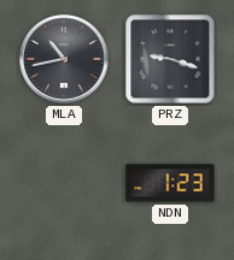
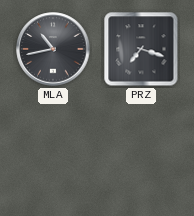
PRZ: 9:18 -> 7:18 (141, 49)
NDN: 1:23 -> none (170, 183)
